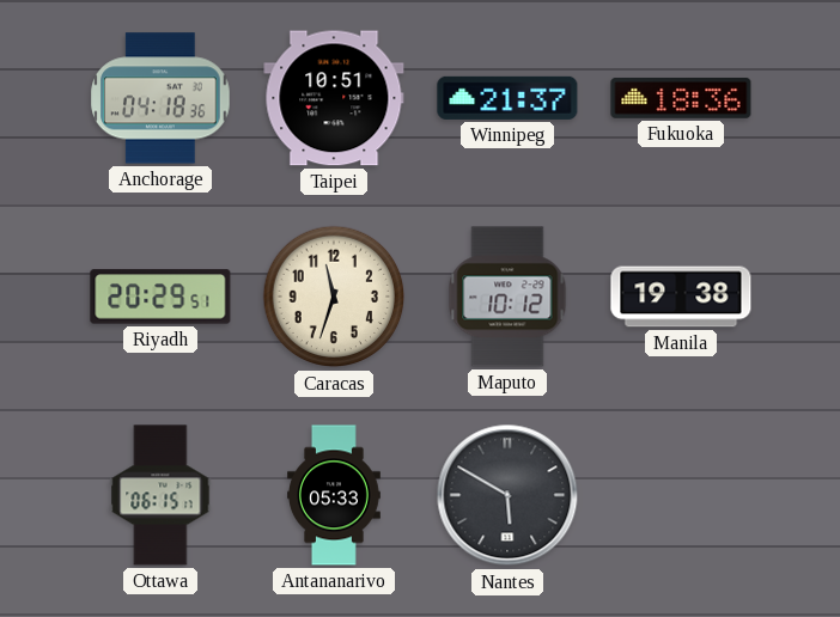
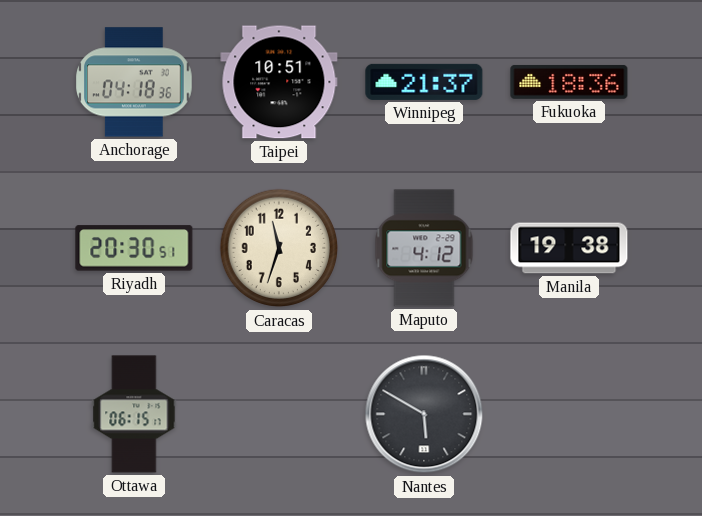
Riyadh: 20:29 -> 20:30 (134, 248)
Maputo: 10:12 -> 4:12 (424, 248)
Antananarivo: 05:33 -> none (335, 495)
